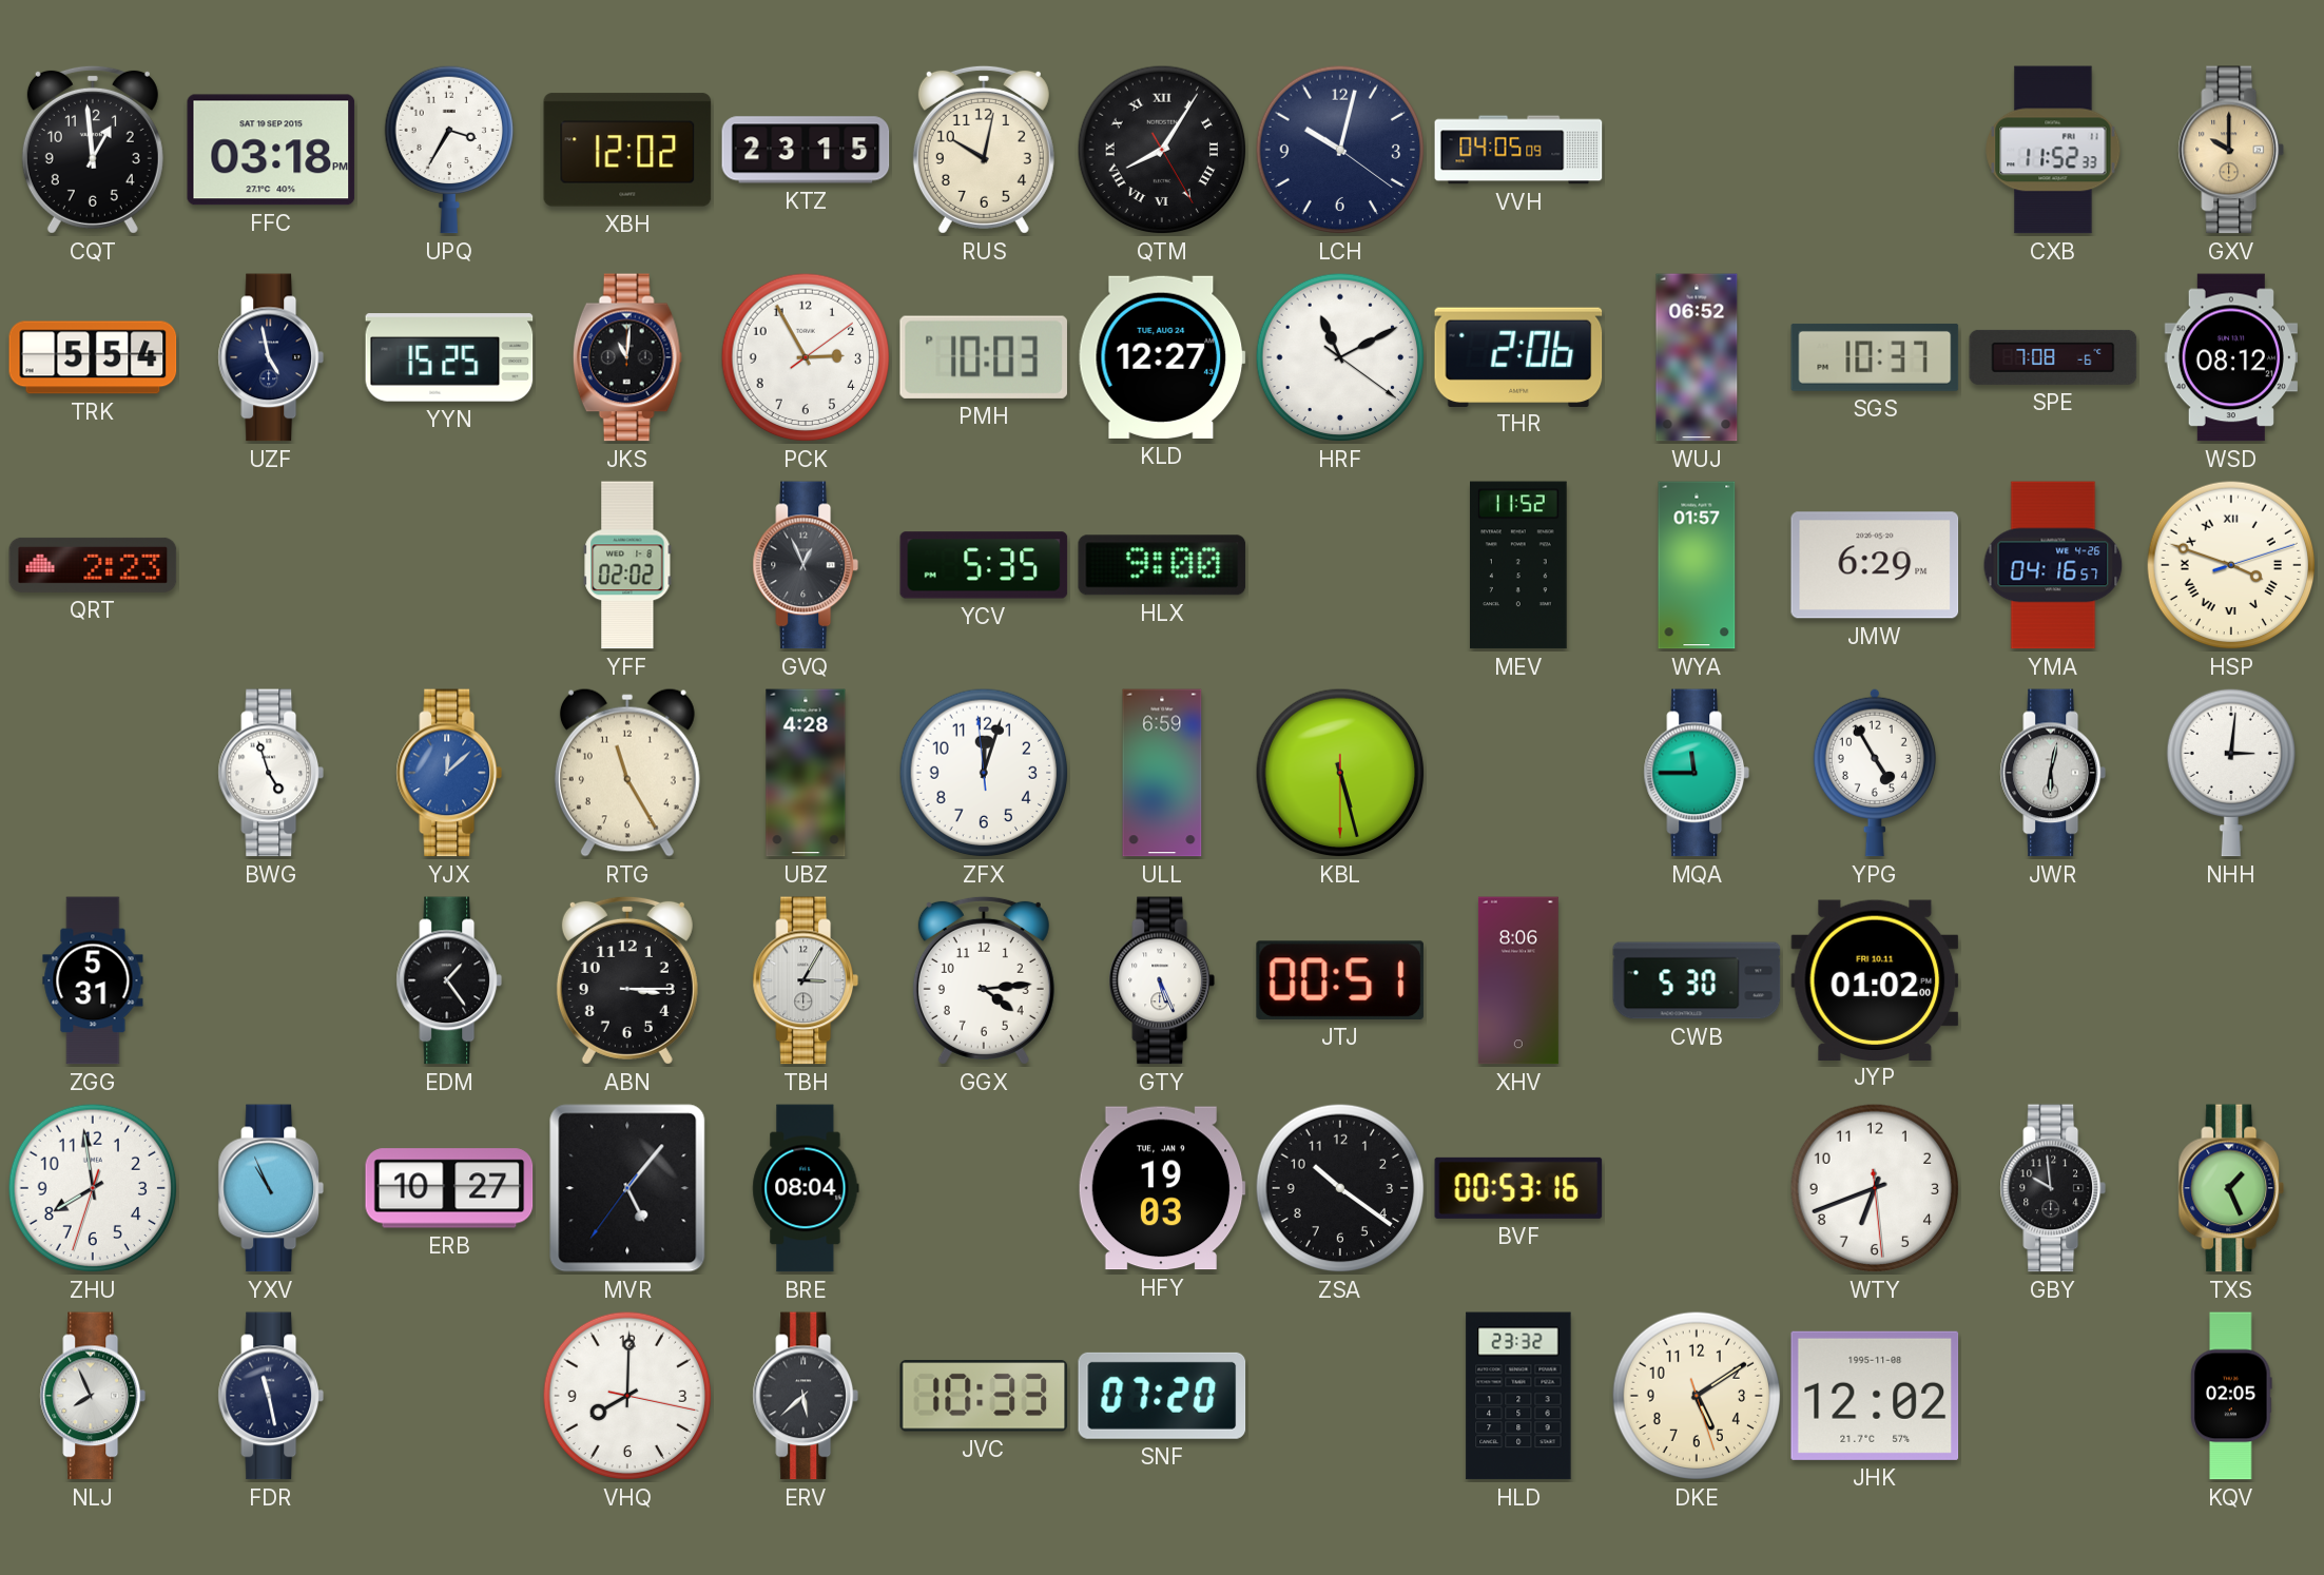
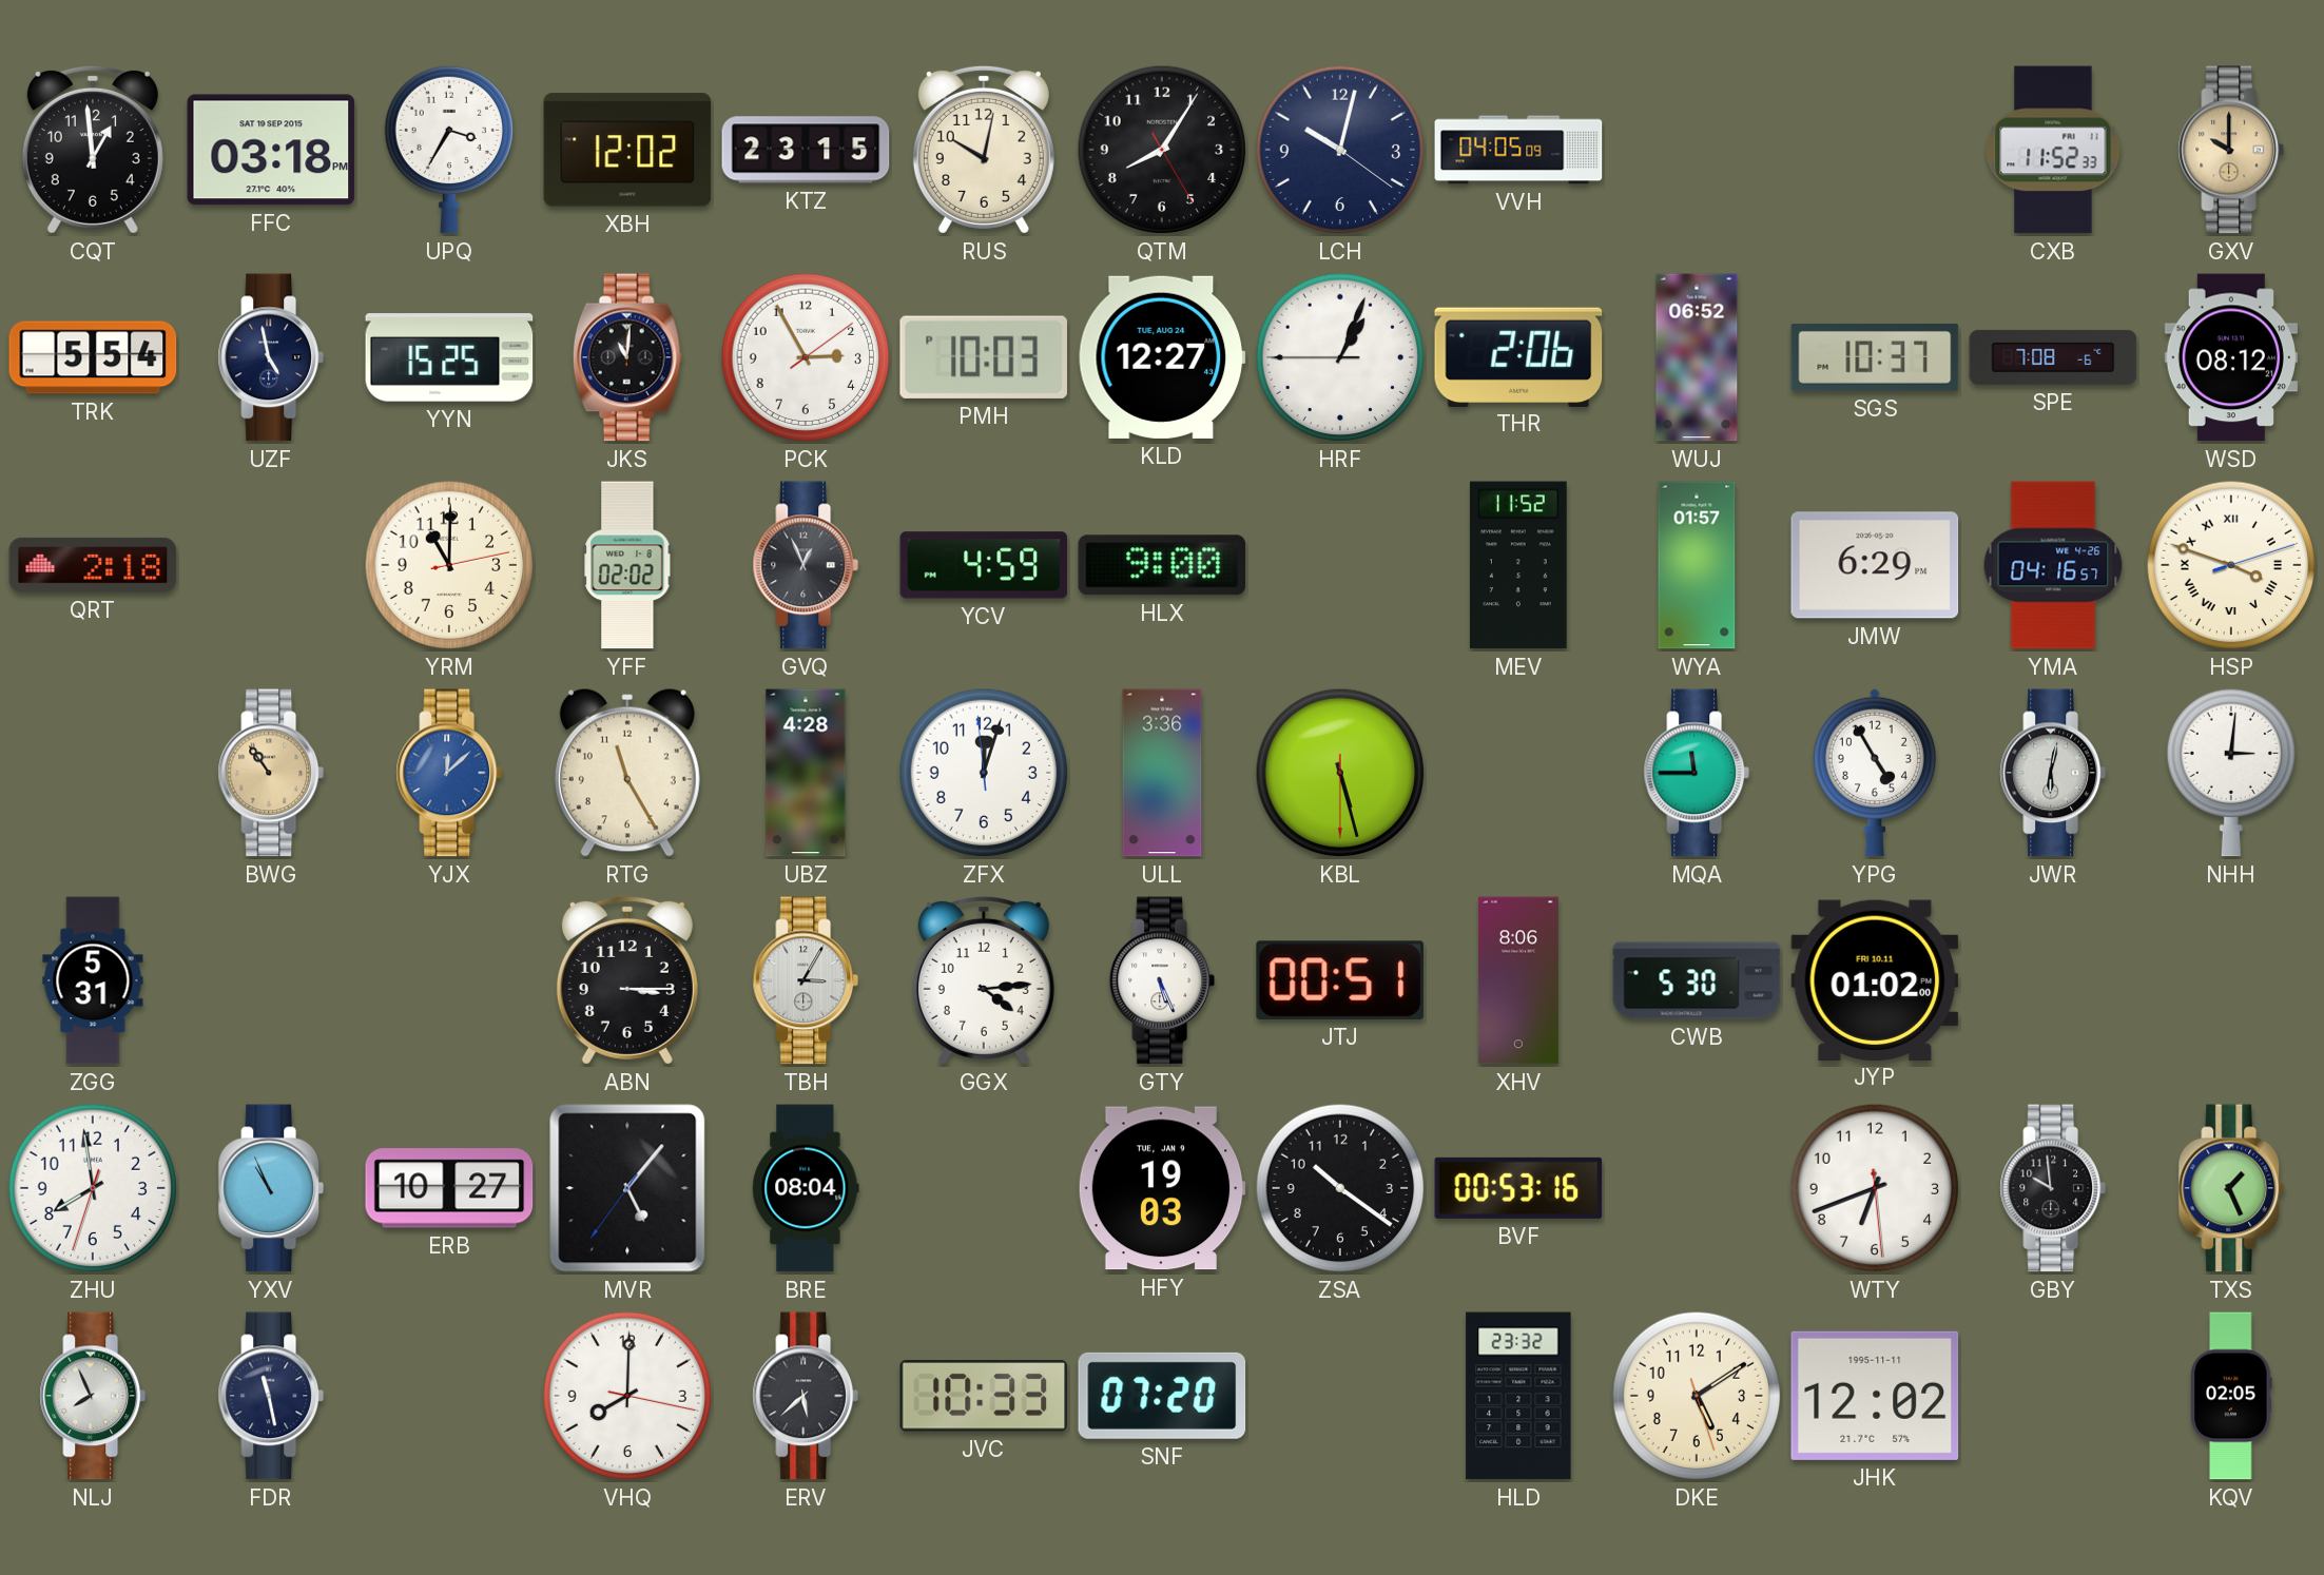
QTM numerals: Roman -> Arabic (1162, 150)
HRF: 11:10 -> 1:03 (1340, 357)
QRT: 2:23 -> 2:18 (93, 565)
YRM: none -> 11:00 (449, 565)
YCV: 5:35 -> 4:59 (984, 565)
BWG: 4:57 -> 10:54 (271, 773)
BWG dial: white -> champagne (271, 773)
ULL: 6:59 -> 3:36 (1162, 773)
EDM: 1:24 -> none (449, 980)
JHK date: 1995-11-08 -> 1995-11-11 (1875, 1396)
